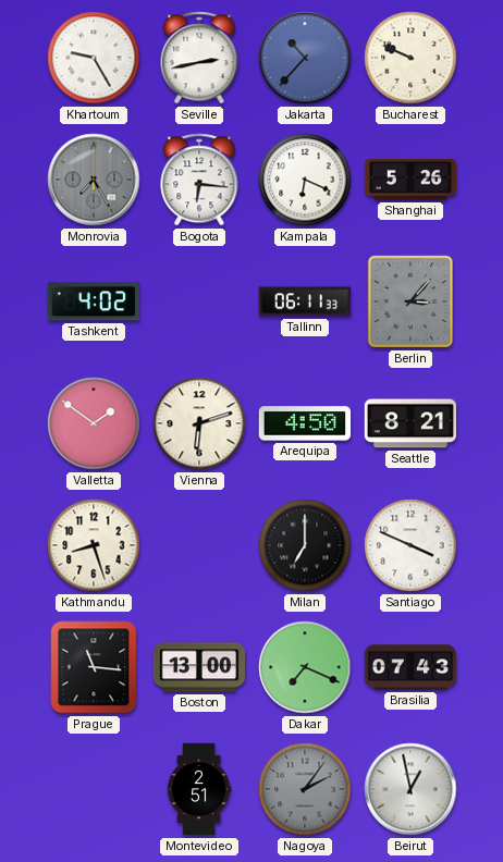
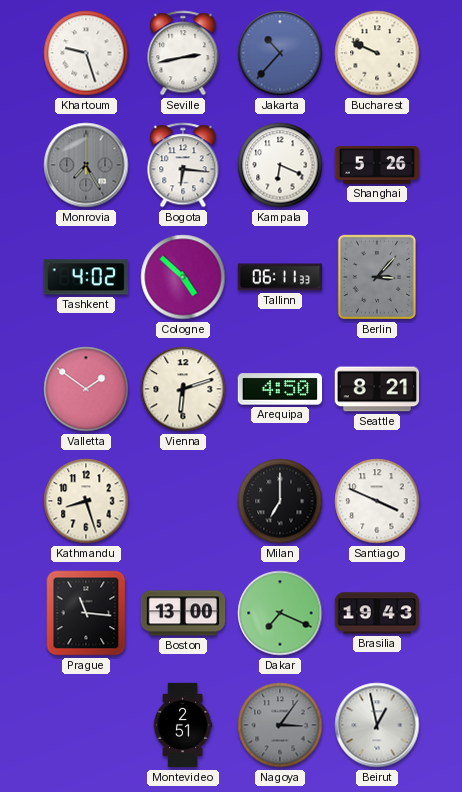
Khartoum: 9:25 -> 9:27 (86, 53)
Cologne: none -> 4:52 (183, 277)
Brasilia: 07:43 -> 19:43 (377, 613)
Nagoya: 2:06 -> 3:06 (280, 725)
